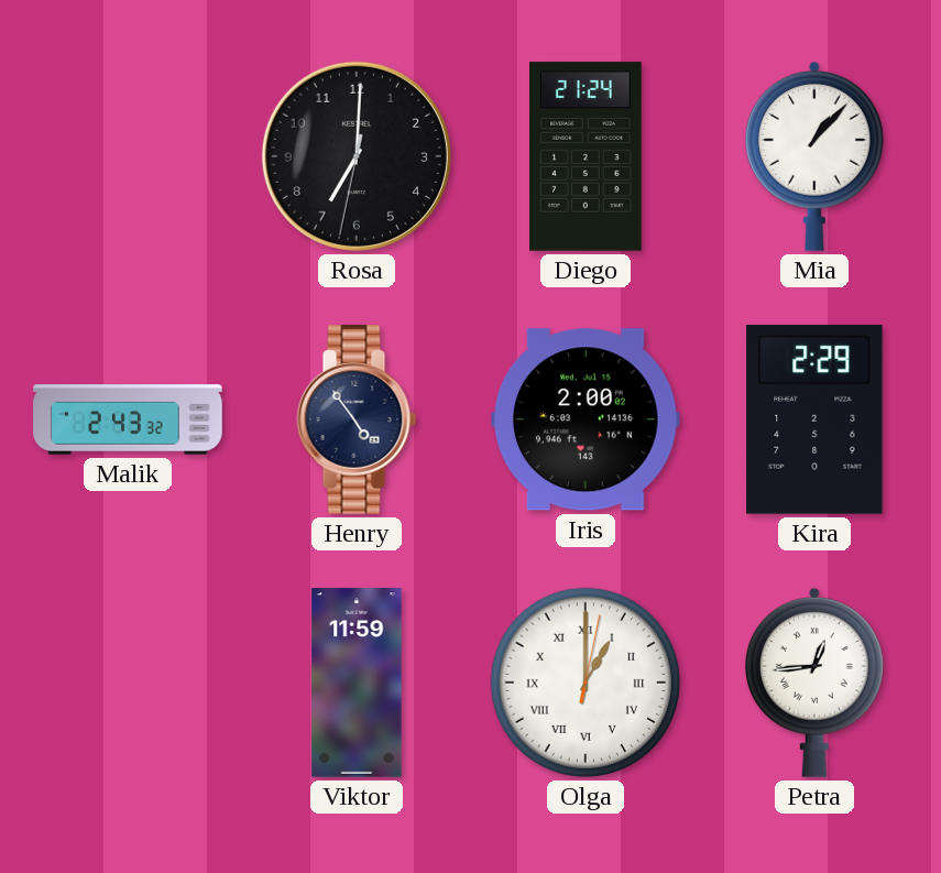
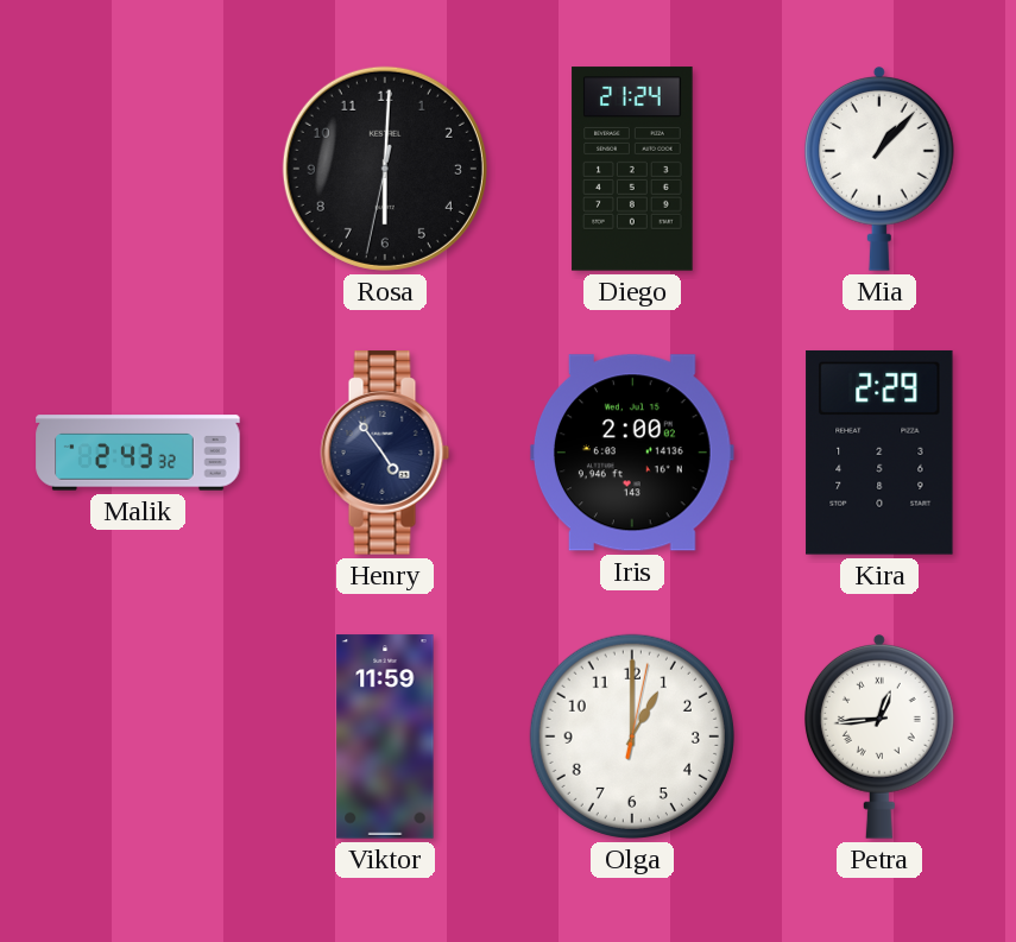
Rosa: 7:00 -> 6:00 (385, 169)
Olga numerals: Roman -> Arabic (632, 736)
